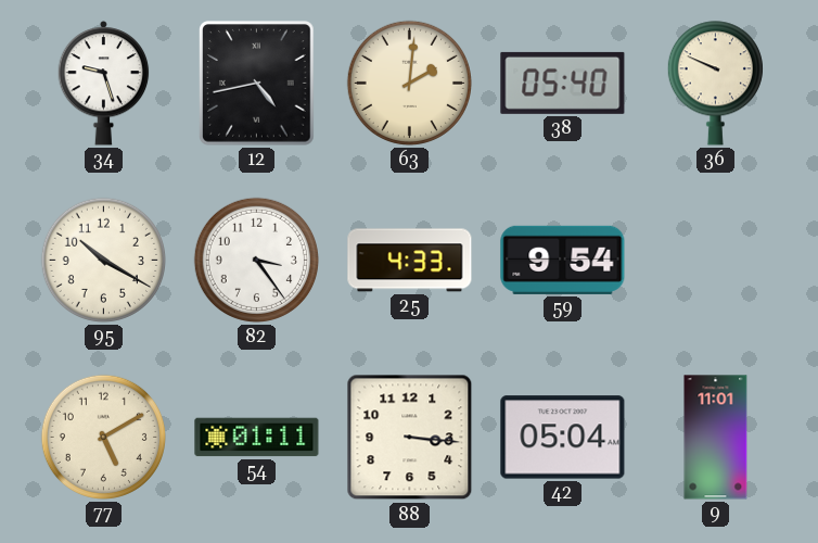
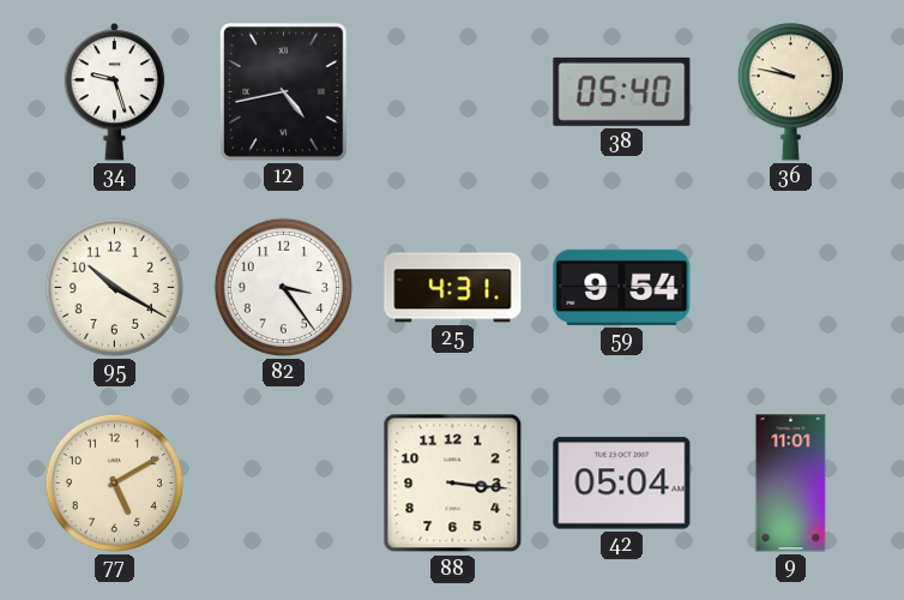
63: 2:01 -> none (409, 83)
36: 9:49 -> 9:47 (790, 92)
25: 4:33 -> 4:31 (453, 288)
54: 01:11 -> none (257, 438)
